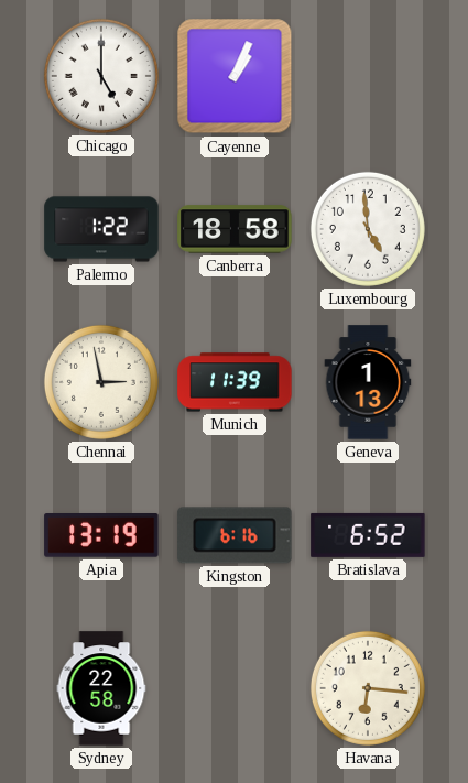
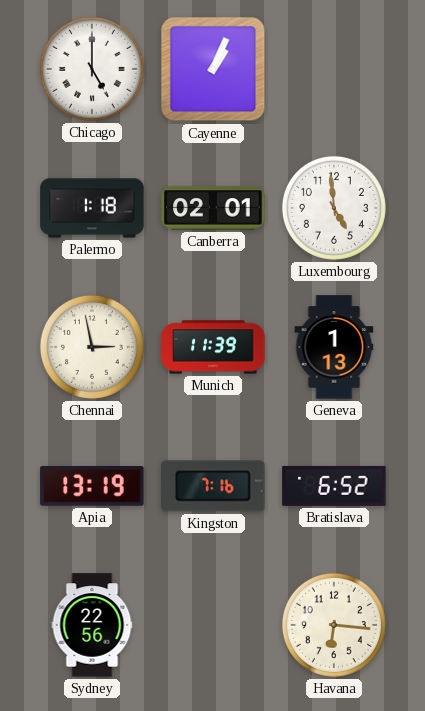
Palermo: 1:22 -> 1:18 (92, 208)
Canberra: 18:58 -> 02:01 (213, 208)
Kingston: 6:16 -> 7:16 (213, 486)
Sydney: 22:58 -> 22:56 (92, 625)
